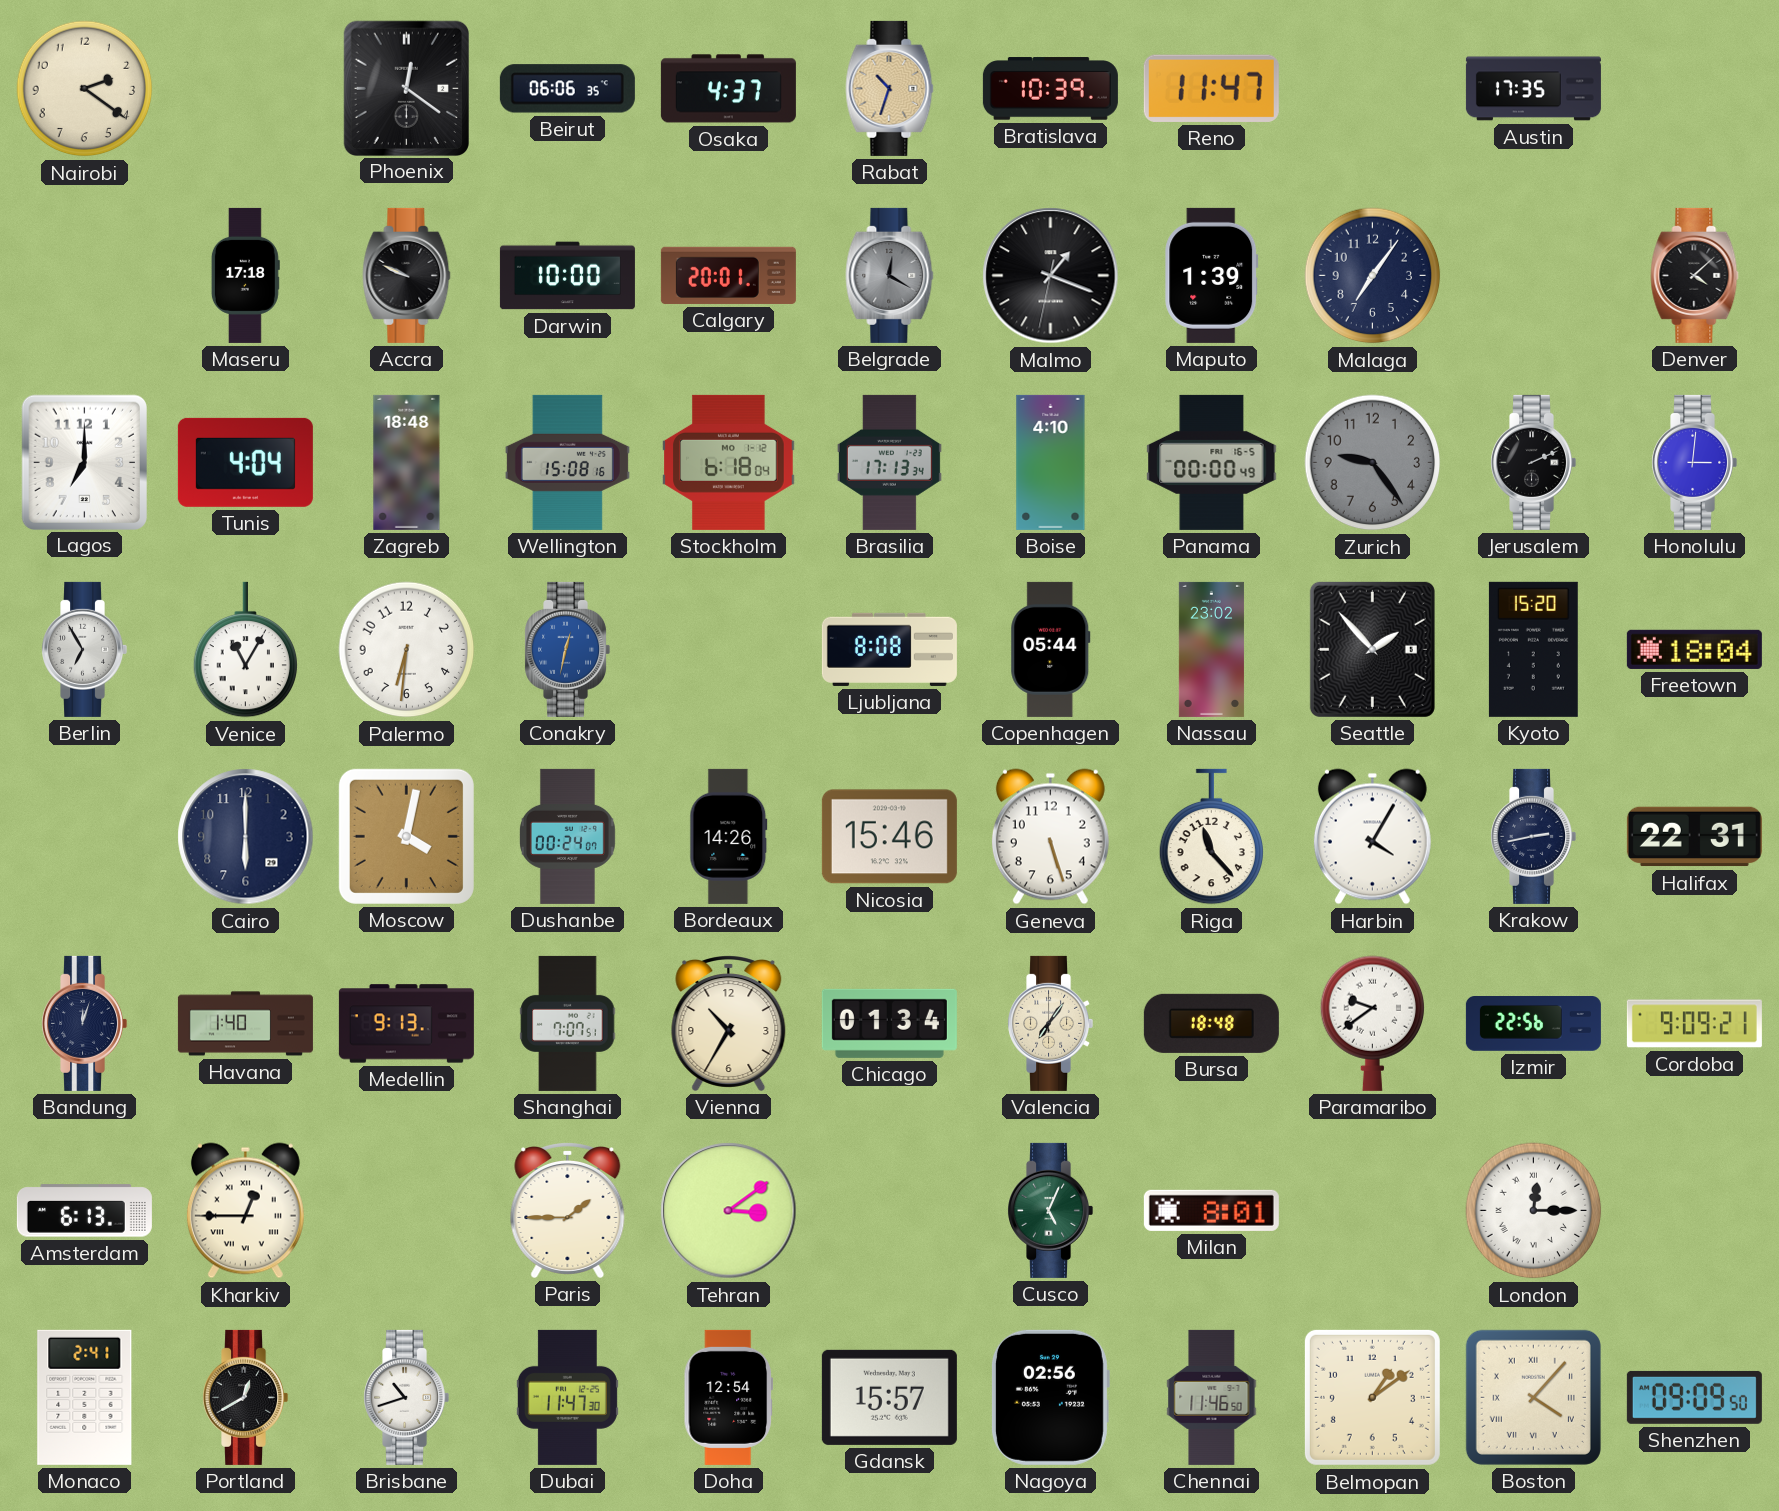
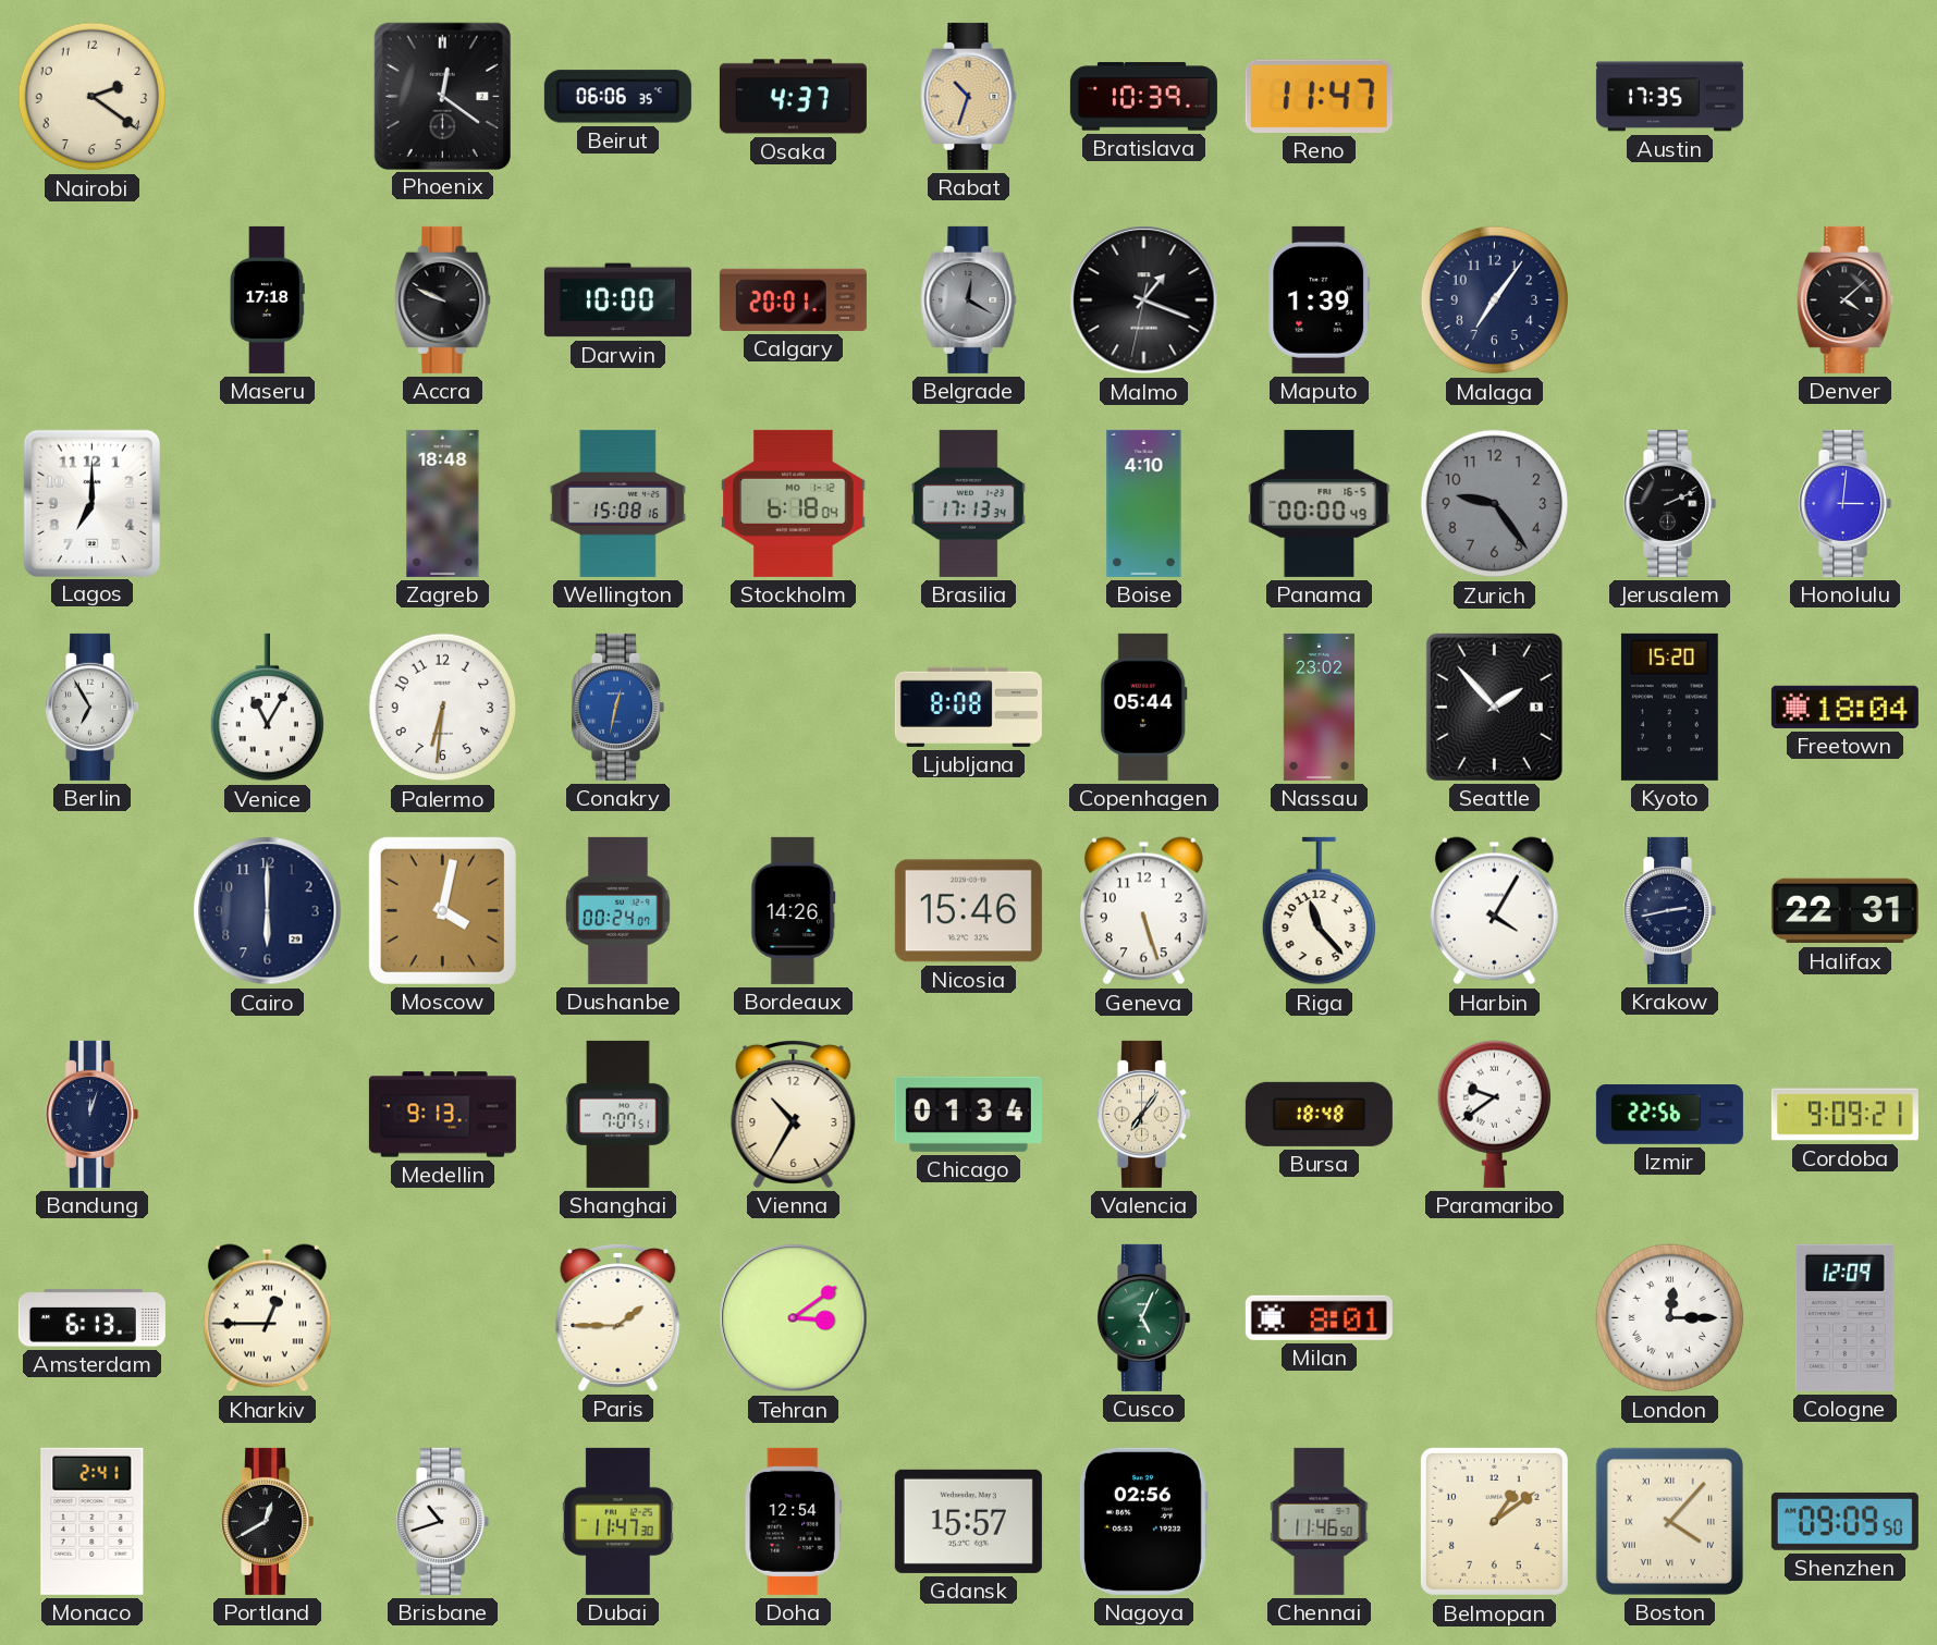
Tunis: 4:04 -> none (245, 462)
Havana: 1:40 -> none (245, 1024)
Cologne: none -> 12:09 (1844, 1317)
